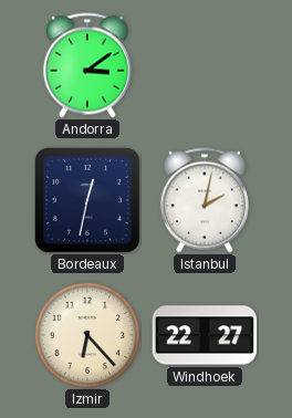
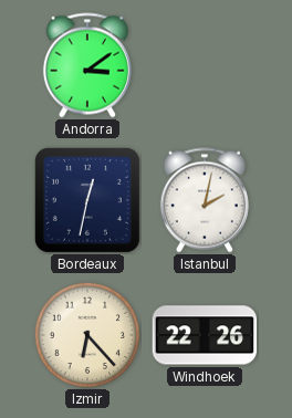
Windhoek: 22:27 -> 22:26 (205, 335)
